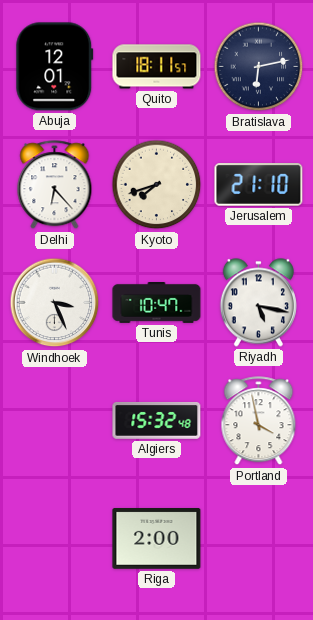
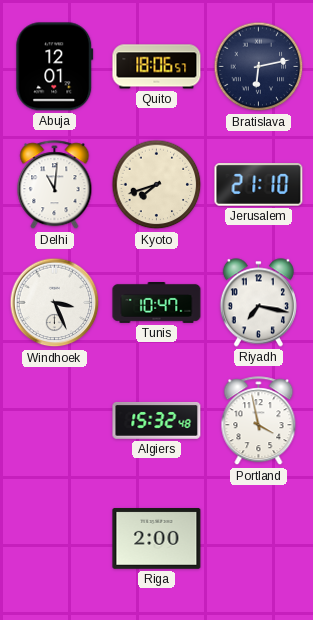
Quito: 18:11 -> 18:06 (157, 67)
Delhi: 6:23 -> 11:01 (55, 185)
Riyadh: 5:17 -> 7:17 (258, 303)
